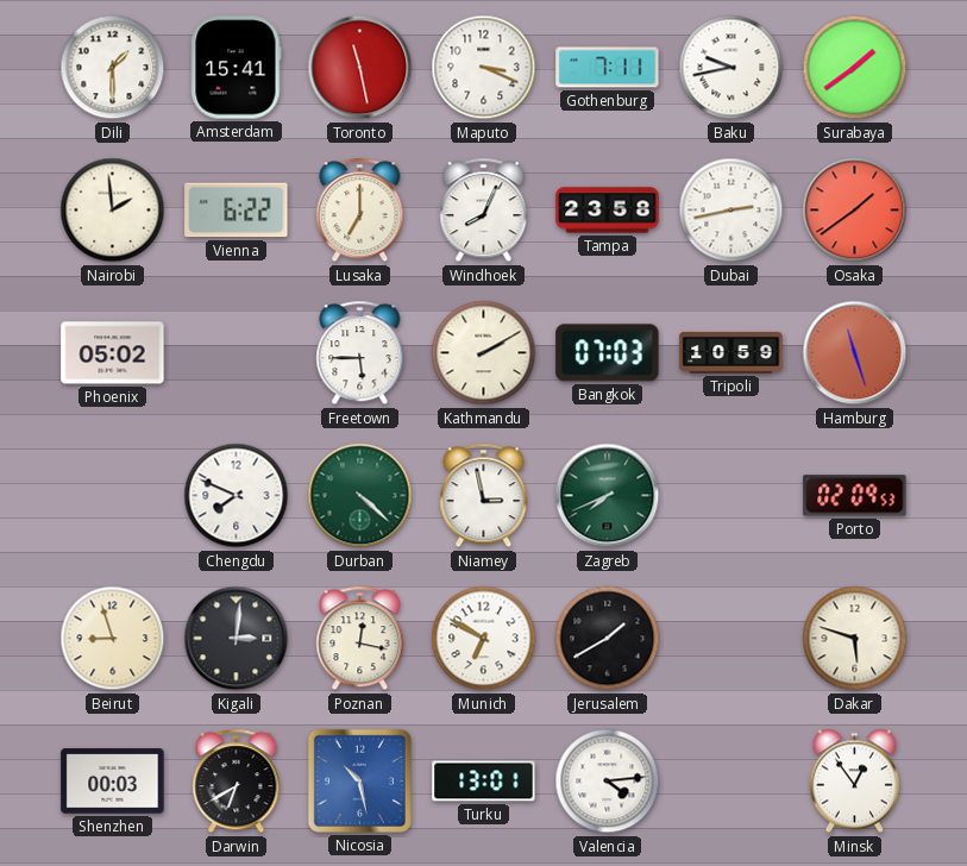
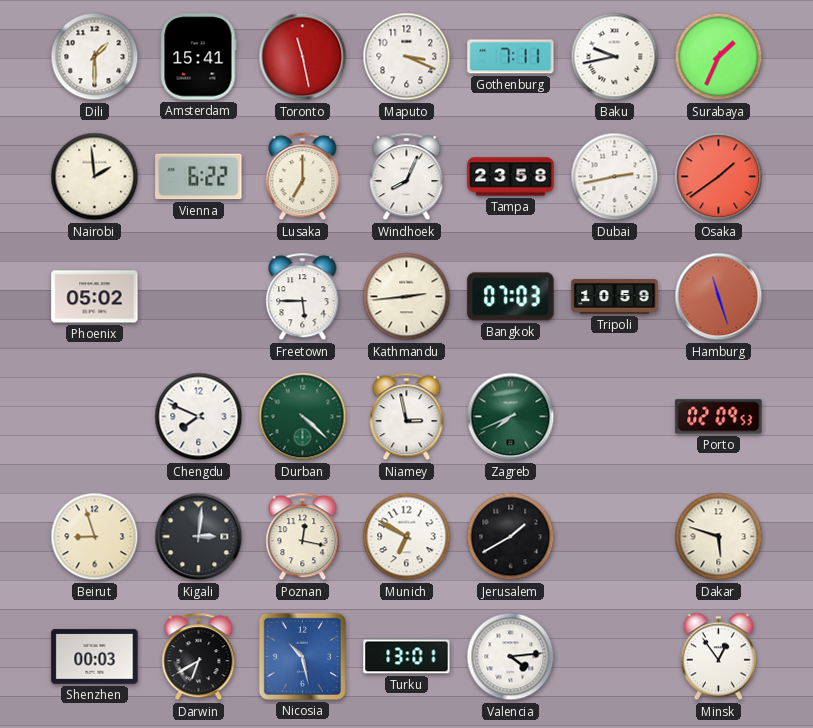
Surabaya: 1:39 -> 1:34 (719, 57)
Kathmandu: 2:10 -> 2:44 (407, 297)
